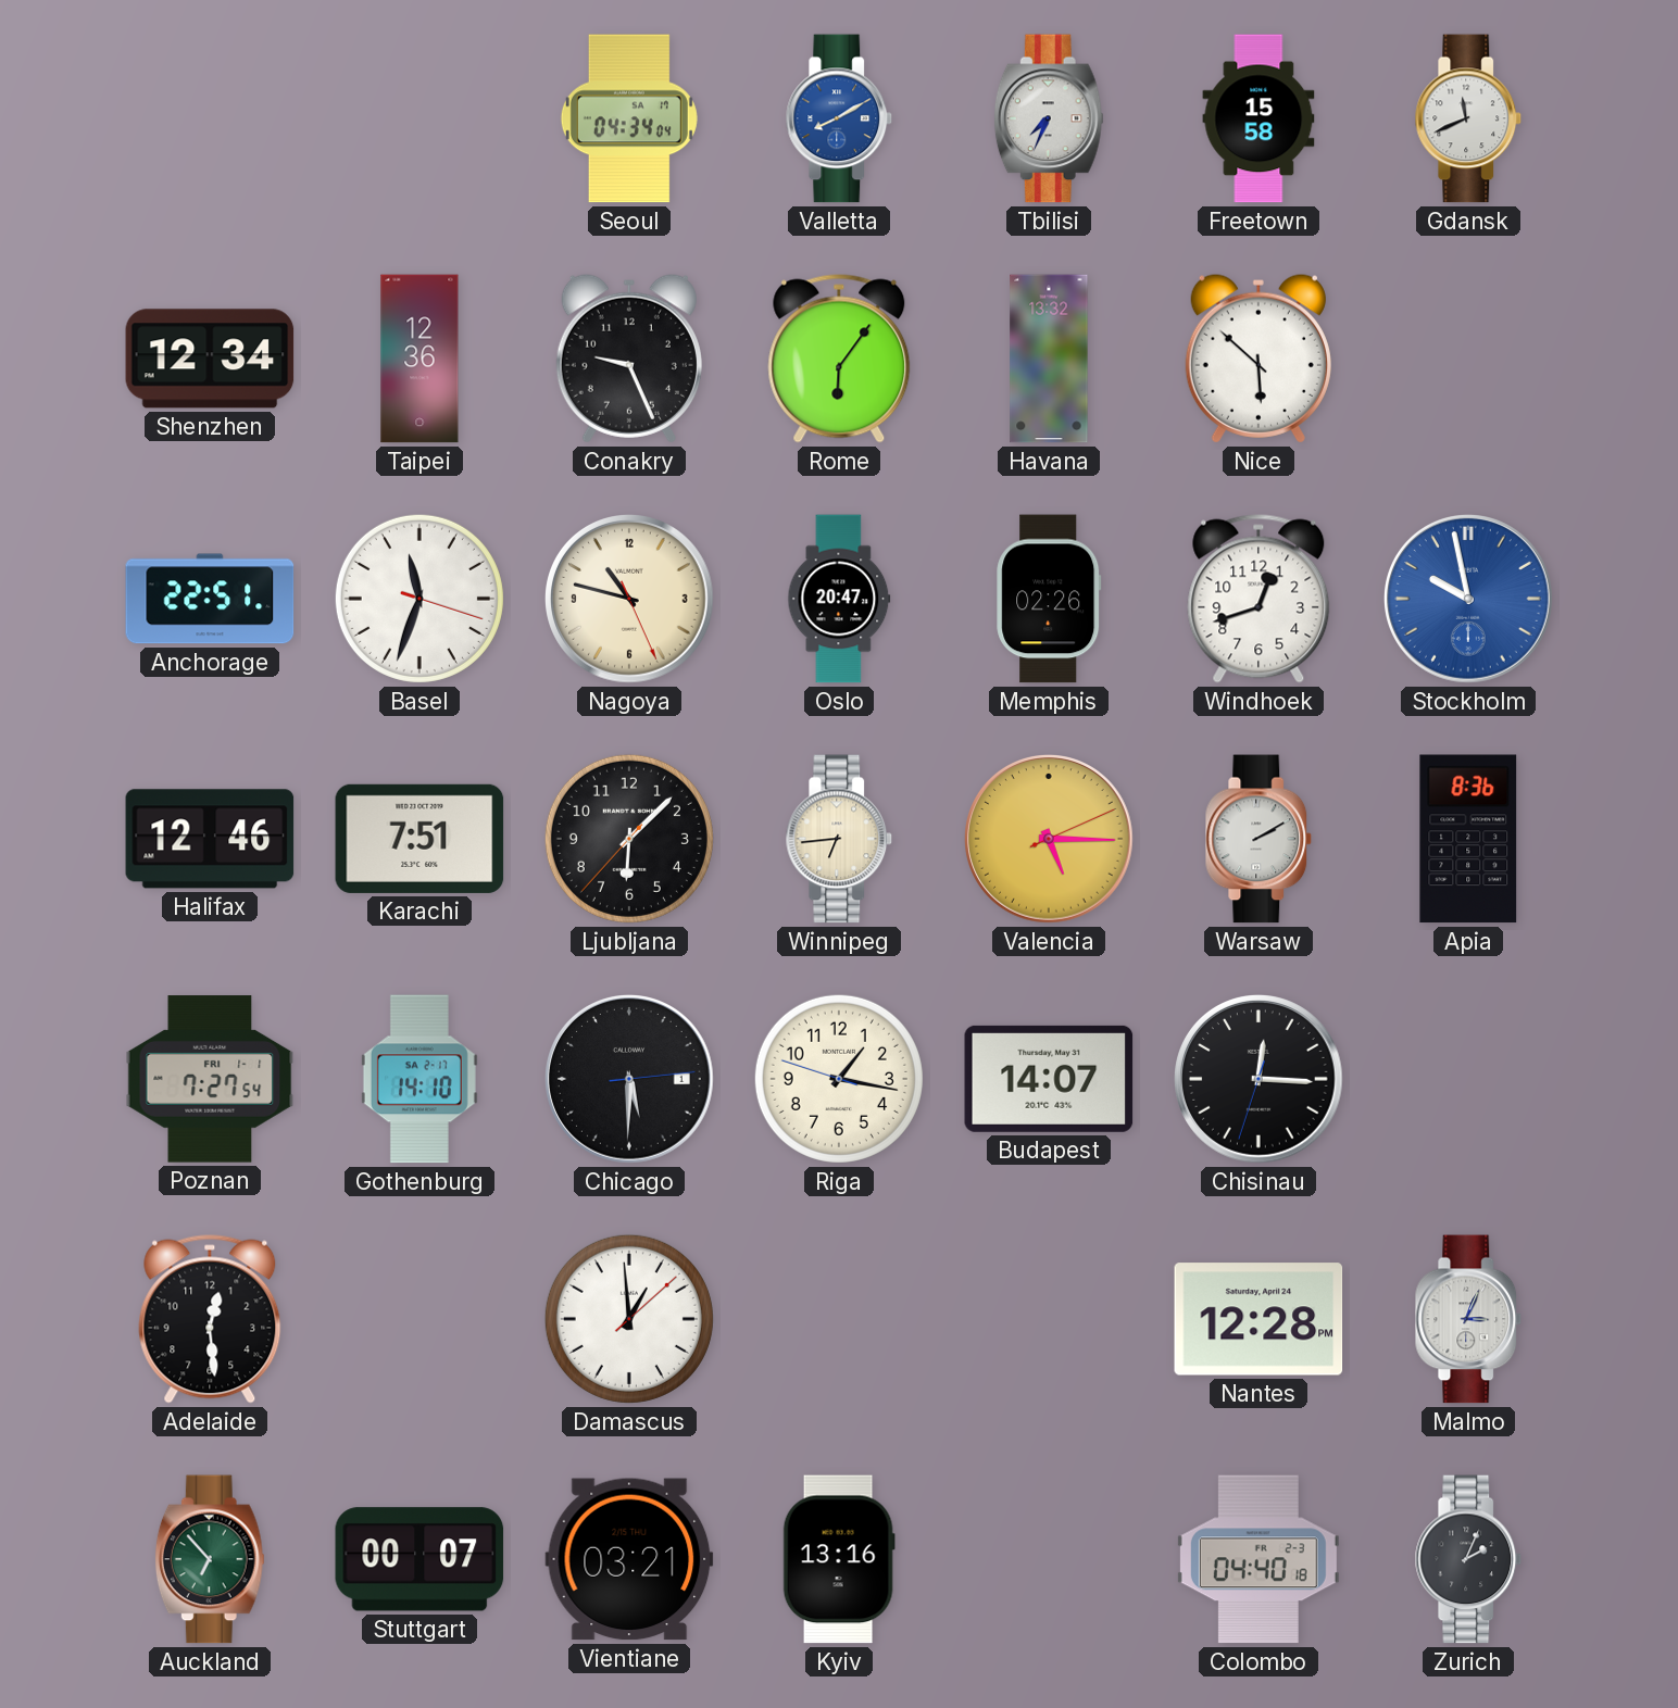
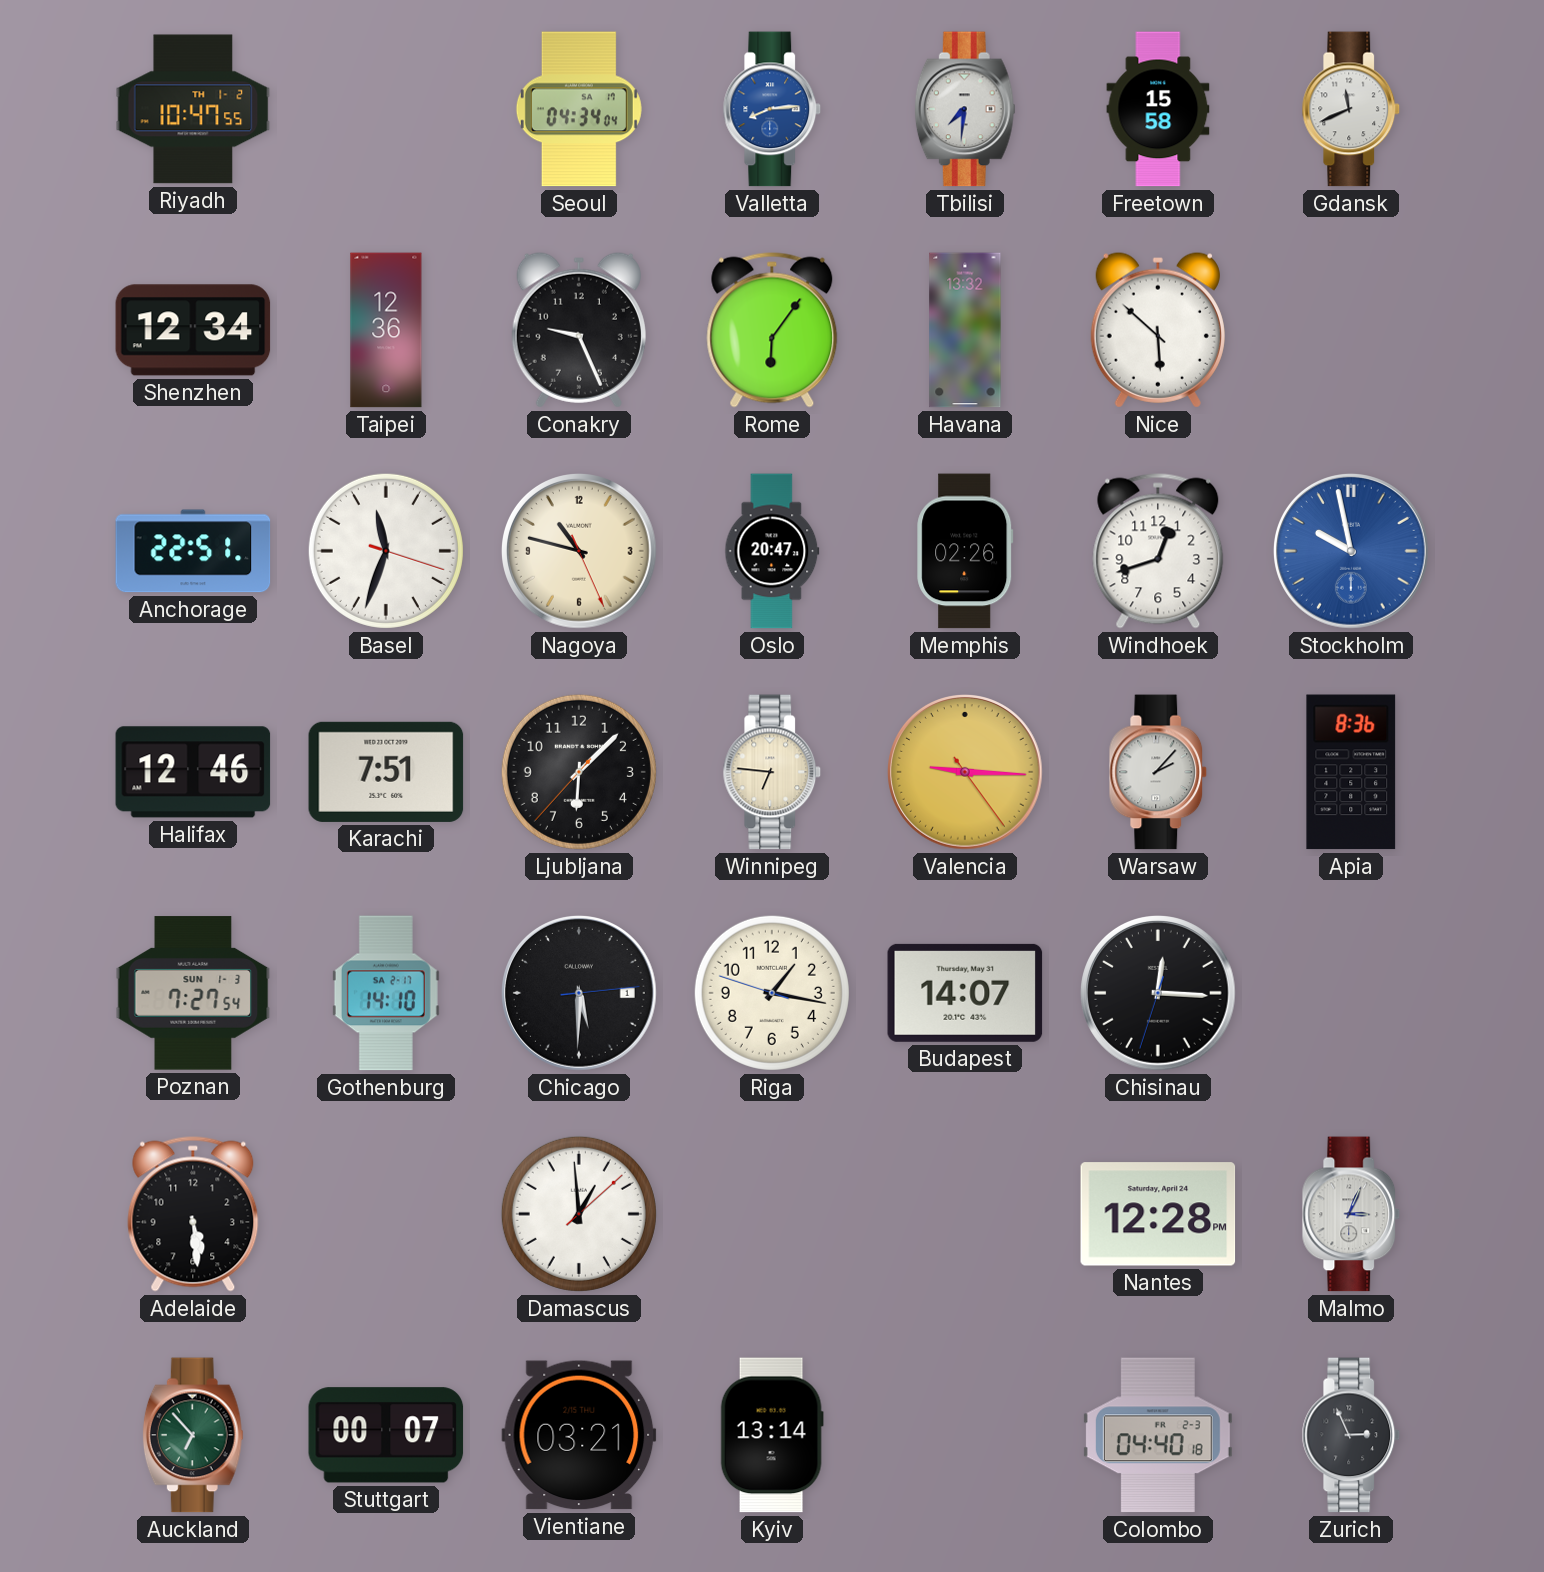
Riyadh: none -> 10:47 (193, 109)
Valletta: 8:10 -> 8:14 (772, 109)
Tbilisi: 7:34 -> 7:31 (965, 109)
Winnipeg: 6:44 -> 6:46 (772, 772)
Valencia: 5:15 -> 9:15 (966, 773)
Warsaw: 2:10 -> 2:07 (1158, 772)
Poznan date: FRI 1-1 -> SUN 1-3 (193, 993)
Adelaide: 12:29 -> 5:29 (193, 1214)
Kyiv: 13:16 -> 13:14 (772, 1435)
Zurich: 2:04 -> 2:56 (1351, 1435)
